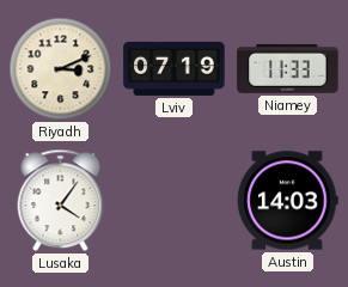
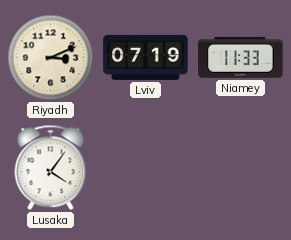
Austin: 14:03 -> none (287, 201)
